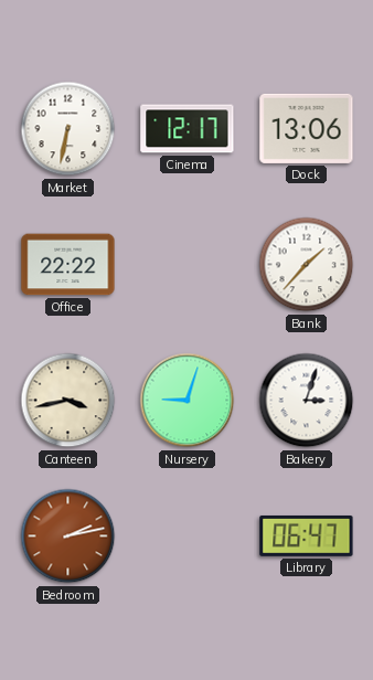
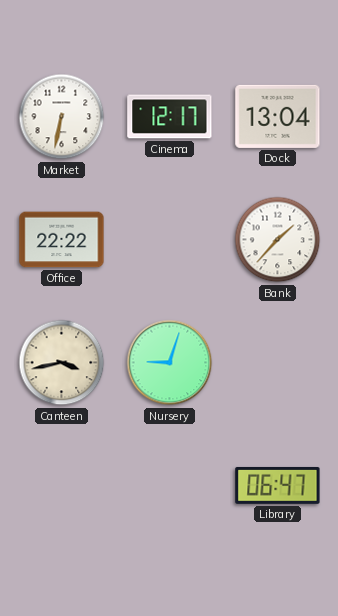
Dock: 13:06 -> 13:04 (278, 116)
Bakery: 3:03 -> none (307, 401)
Bedroom: 2:13 -> none (68, 536)
